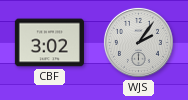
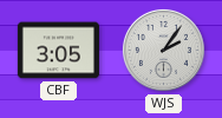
CBF: 3:02 -> 3:05 (58, 51)
